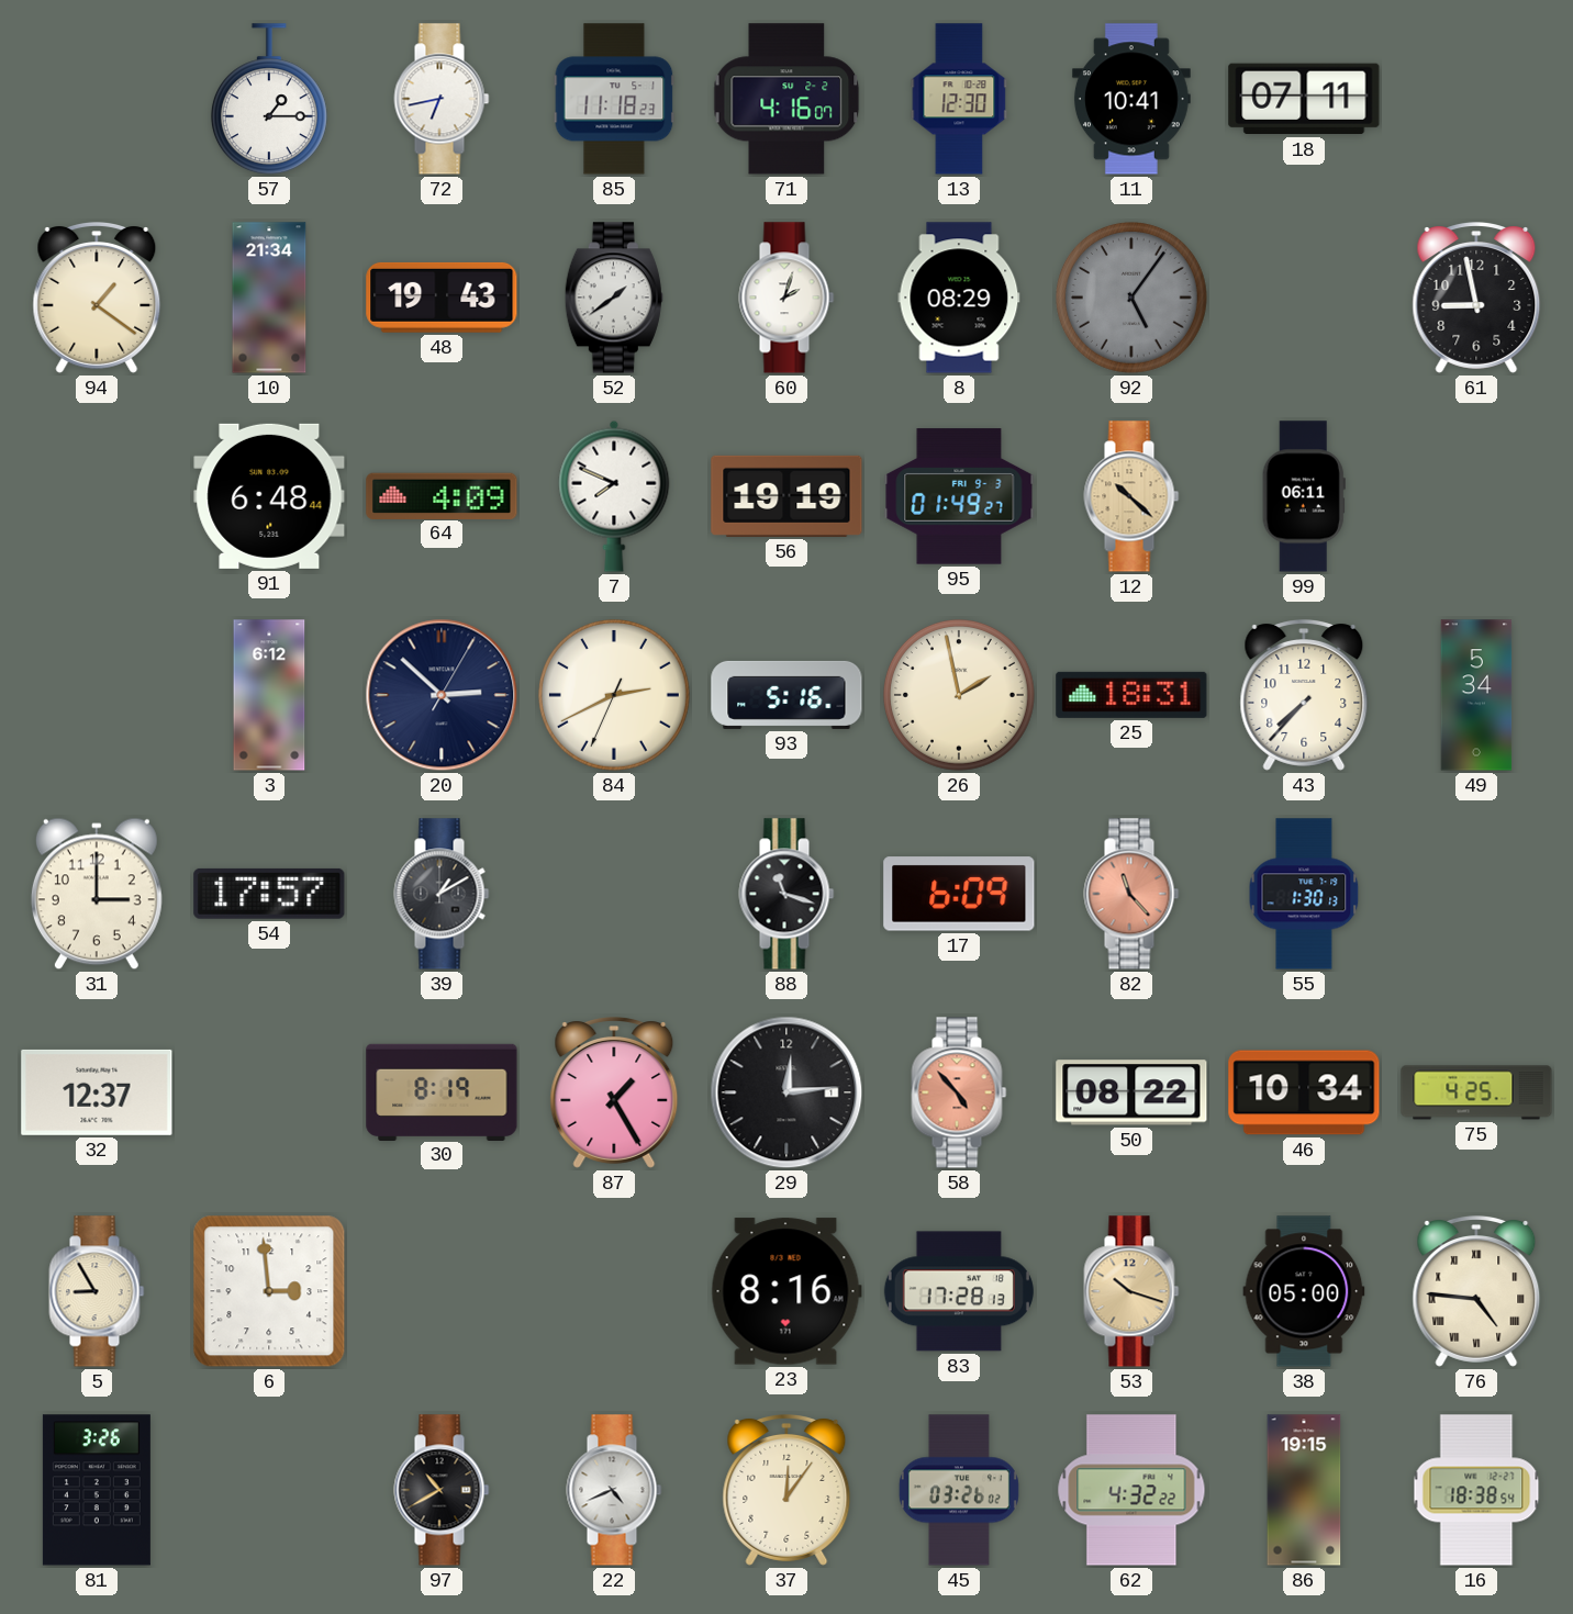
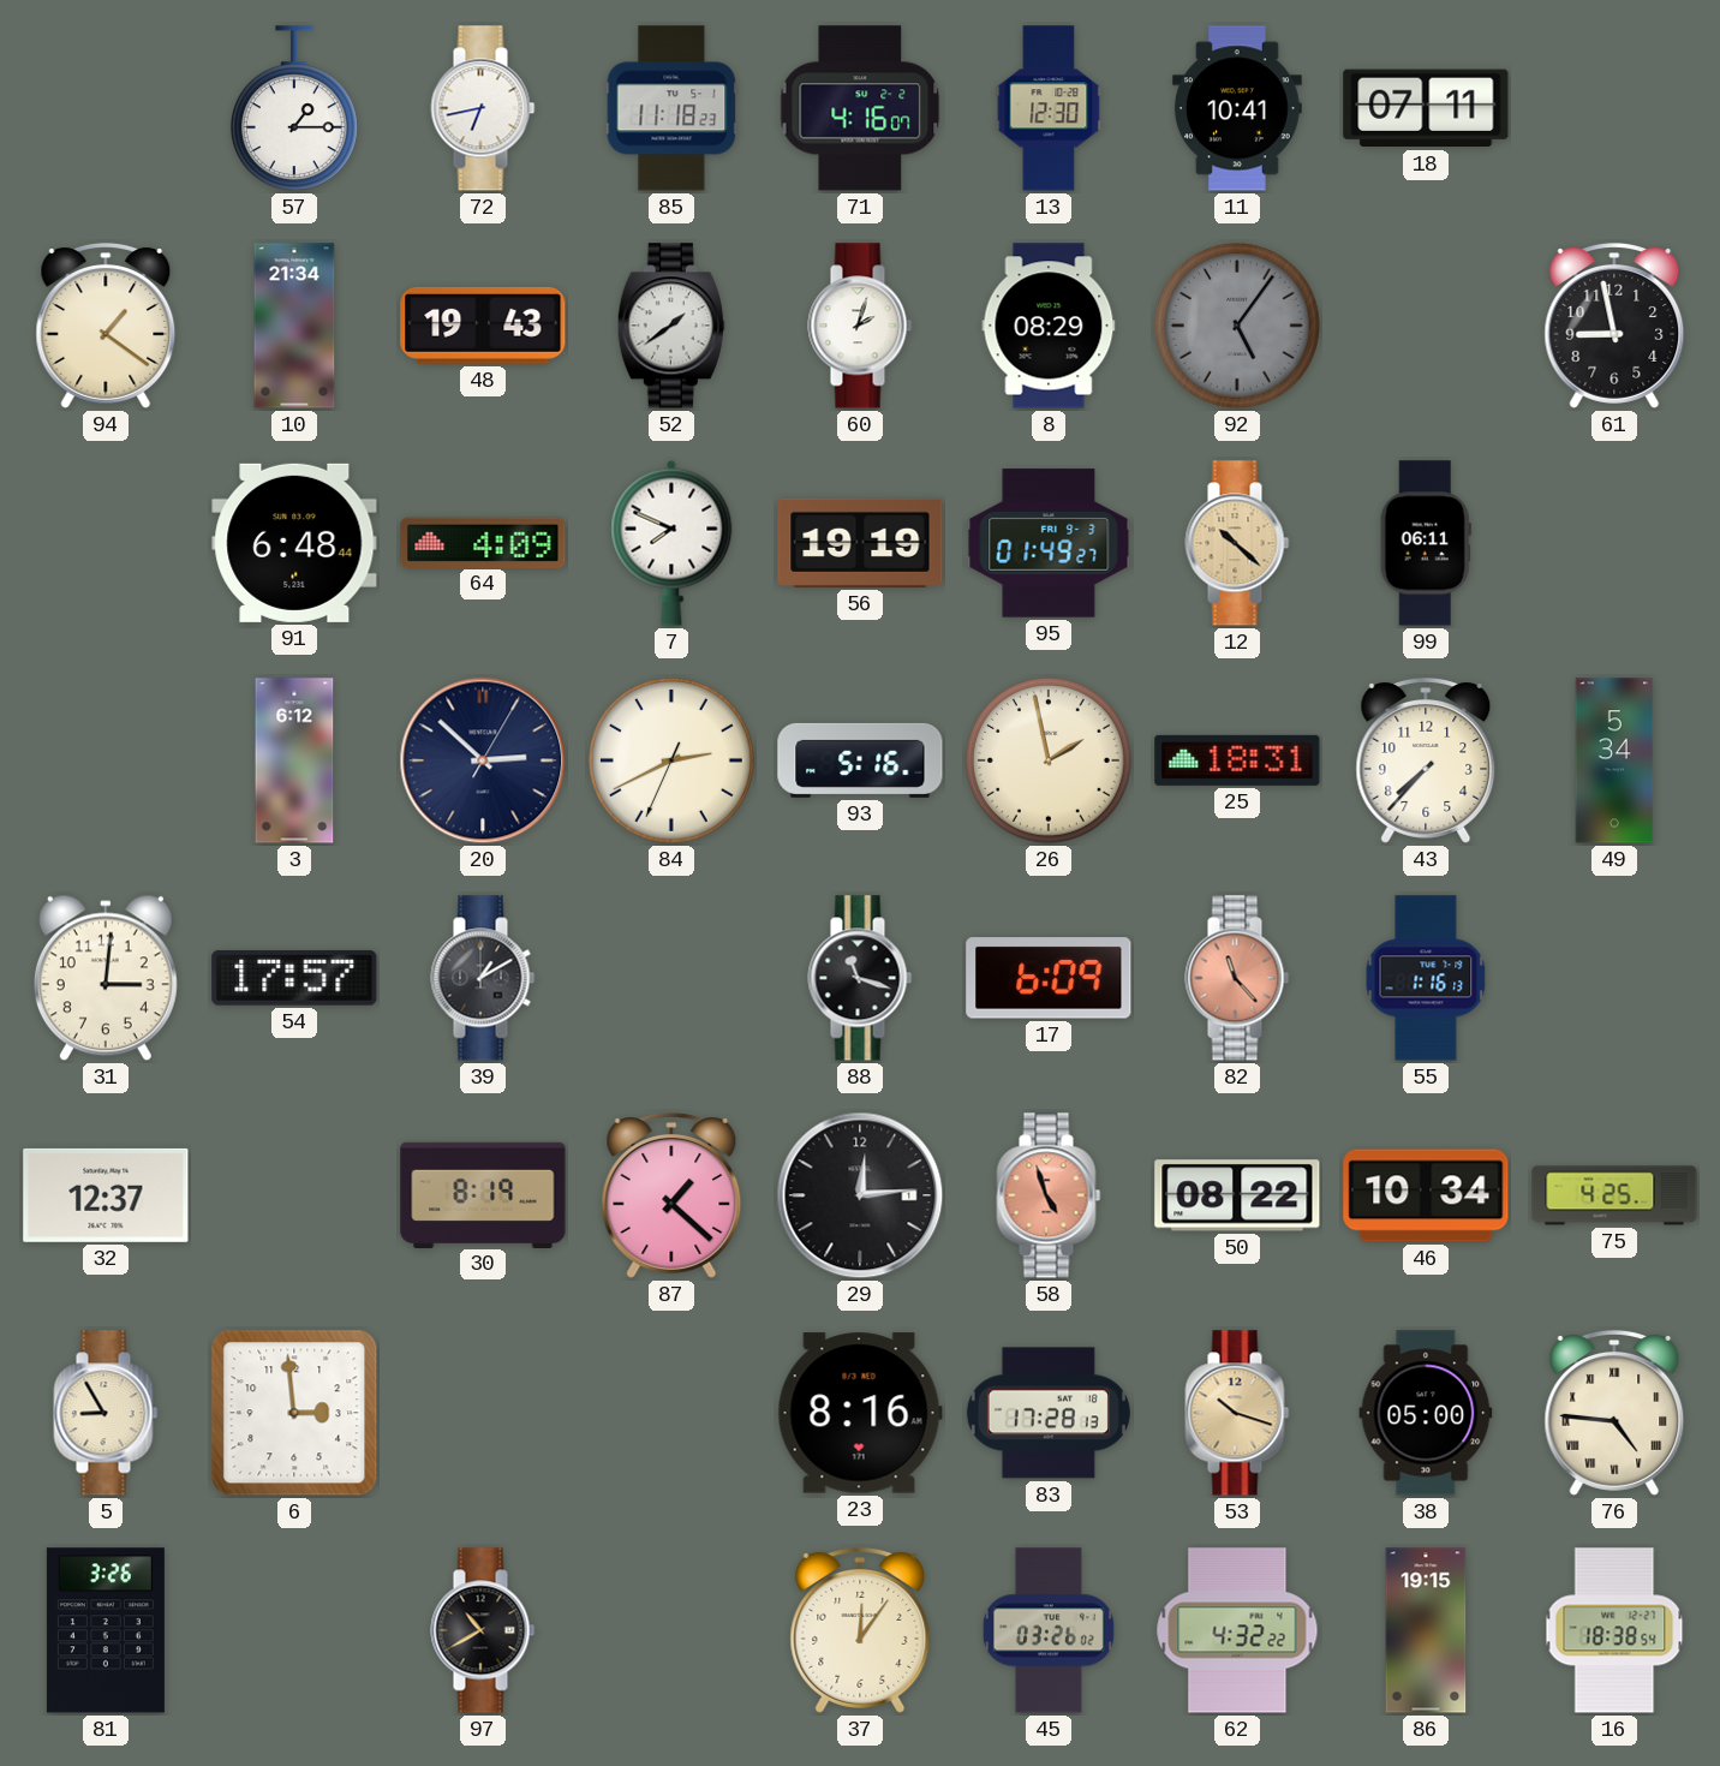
31: 3:00 -> 3:01 (106, 978)
55: 1:30 -> 1:16 (1426, 978)
87: 1:25 -> 1:22 (671, 1197)
58: 4:53 -> 4:57 (1049, 1195)
22: 4:41 -> none (614, 1490)
